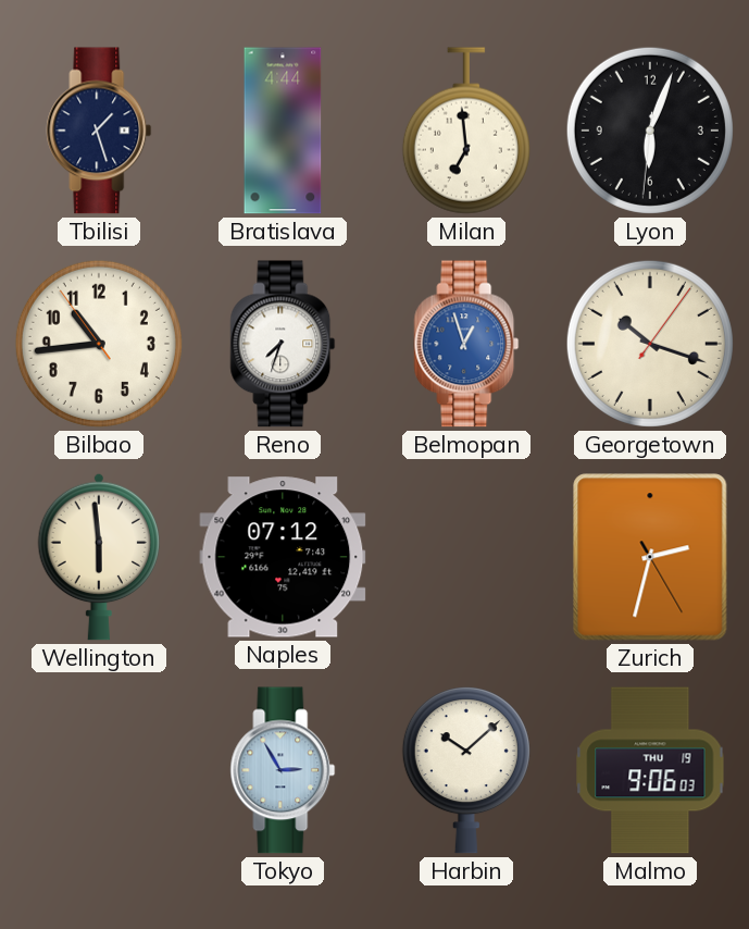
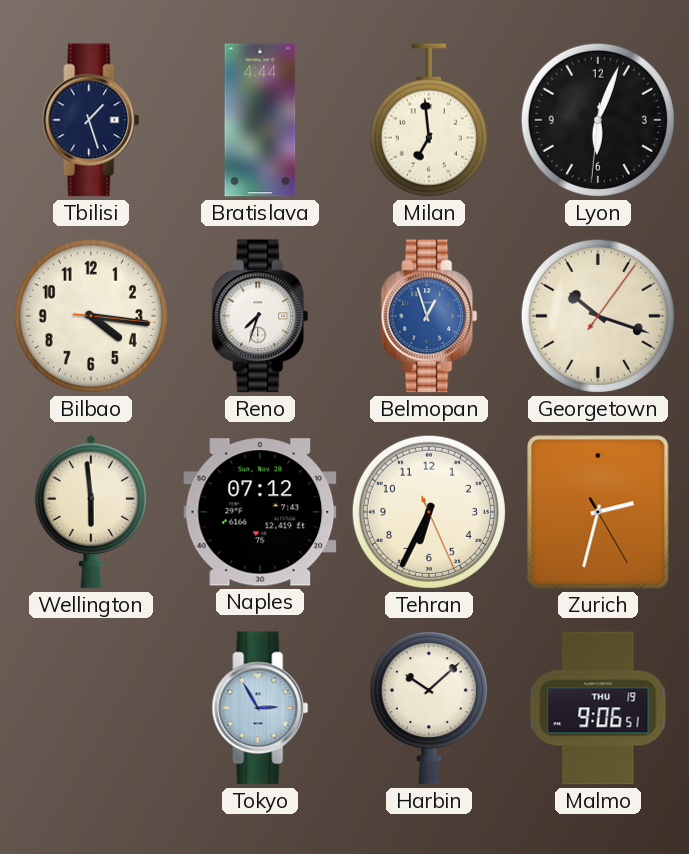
Bilbao: 10:43 -> 4:16 (91, 316)
Tehran: none -> 6:34 (429, 512)
Malmo: 9:06:03 -> 9:06:51 (598, 708)
